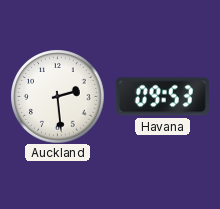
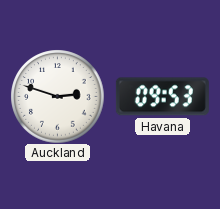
Auckland: 2:29 -> 2:48 (57, 96)
